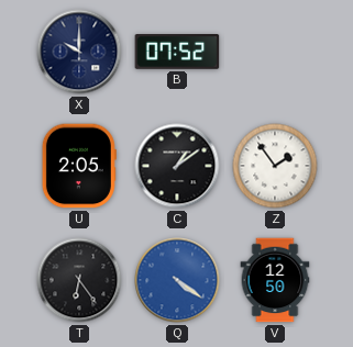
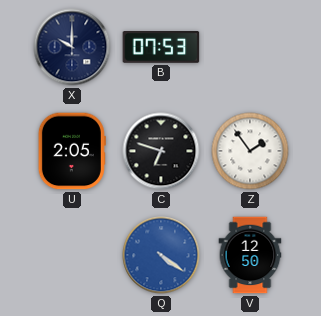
B: 07:52 -> 07:53 (161, 48)
C: 1:09 -> 6:48 (161, 151)
T: 6:24 -> none (79, 280)
